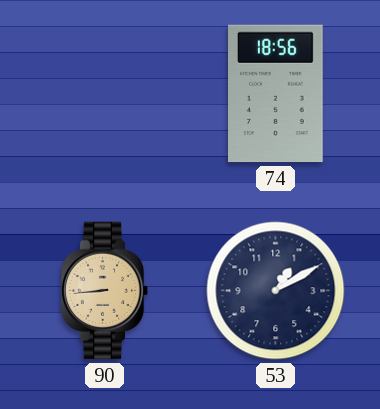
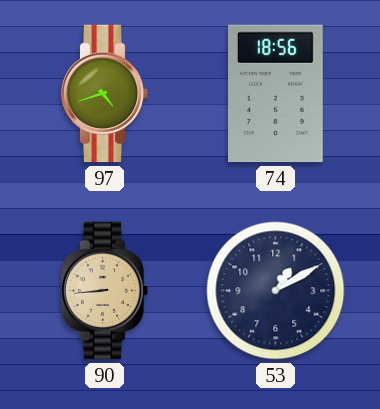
97: none -> 4:42 (105, 94)
